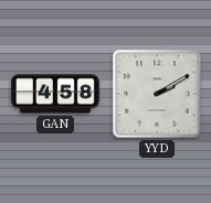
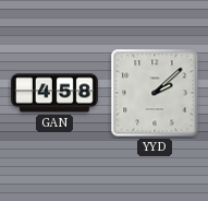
YYD: 2:10 -> 2:08 (155, 93)
